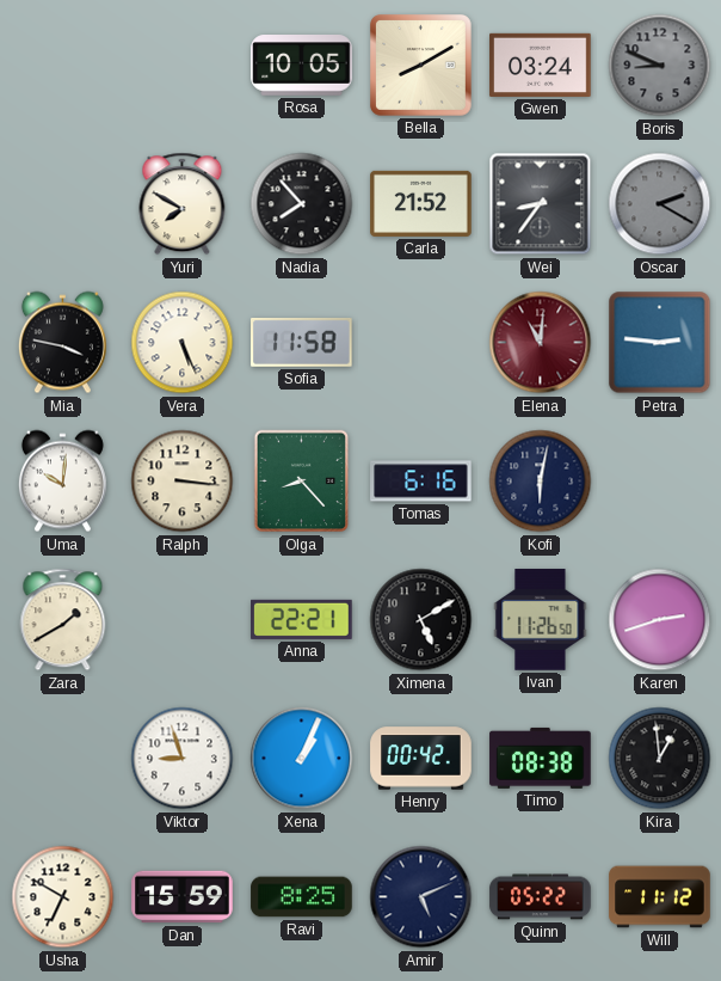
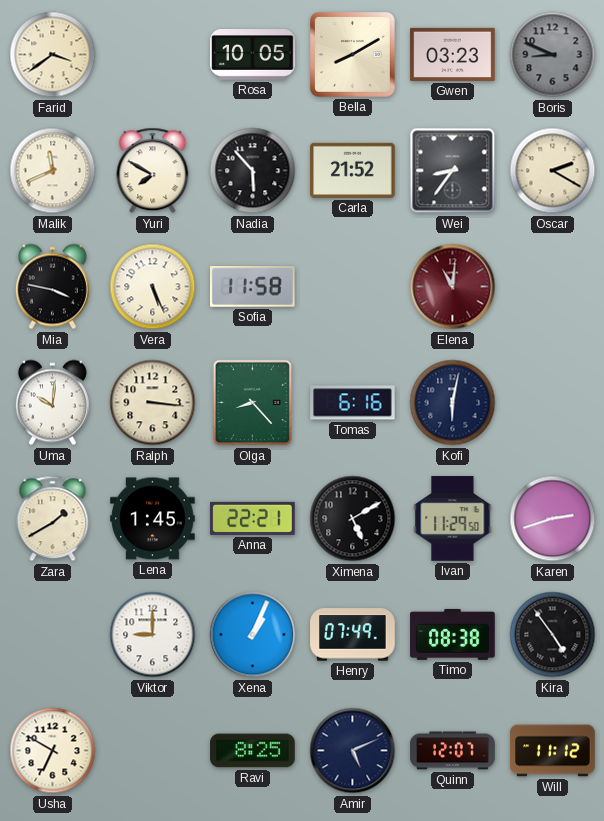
Farid: none -> 3:39 (53, 55)
Gwen: 03:24 -> 03:23 (453, 54)
Malik: none -> 11:41 (53, 171)
Nadia: 7:53 -> 5:53 (253, 171)
Oscar dial: grey -> cream (553, 171)
Petra: 2:46 -> none (660, 343)
Lena: none -> 1:45 (153, 519)
Ivan: 11:26 -> 11:29 (453, 519)
Viktor: 8:57 -> 9:00 (153, 635)
Henry: 00:42 -> 07:49 (353, 635)
Kira: 12:59 -> 4:54 (553, 635)
Dan: 15:59 -> none (183, 897)
Quinn: 05:22 -> 12:07 (453, 751)
